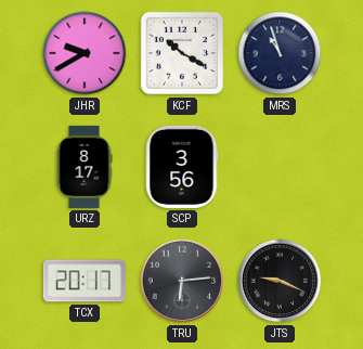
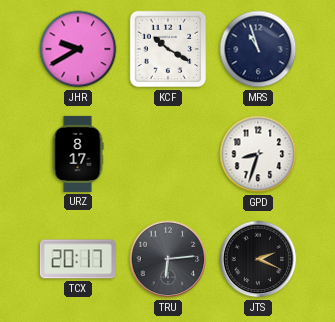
SCP: 3:56 -> none (182, 167)
GPD: none -> 8:33 (258, 154)
JTS: 9:19 -> 2:19 (258, 259)
